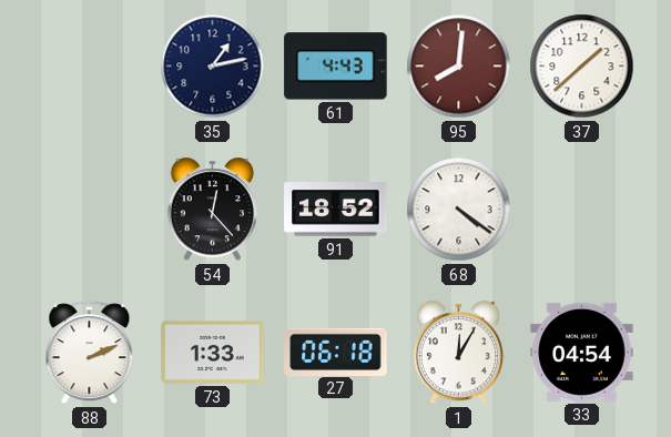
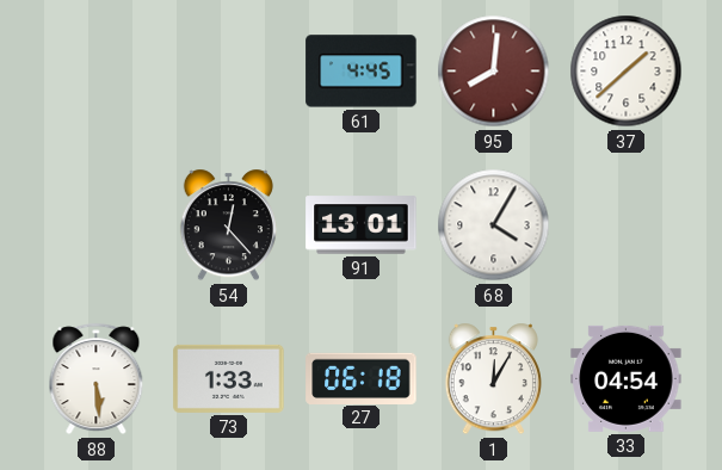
35: 1:13 -> none (213, 67)
61: 4:43 -> 4:45 (362, 72)
91: 18:52 -> 13:01 (362, 225)
68: 4:21 -> 4:05 (494, 225)
88: 2:11 -> 5:29 (97, 379)
